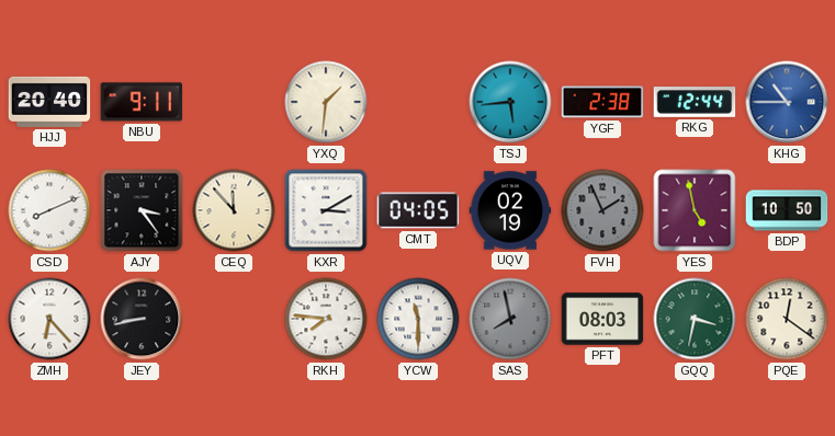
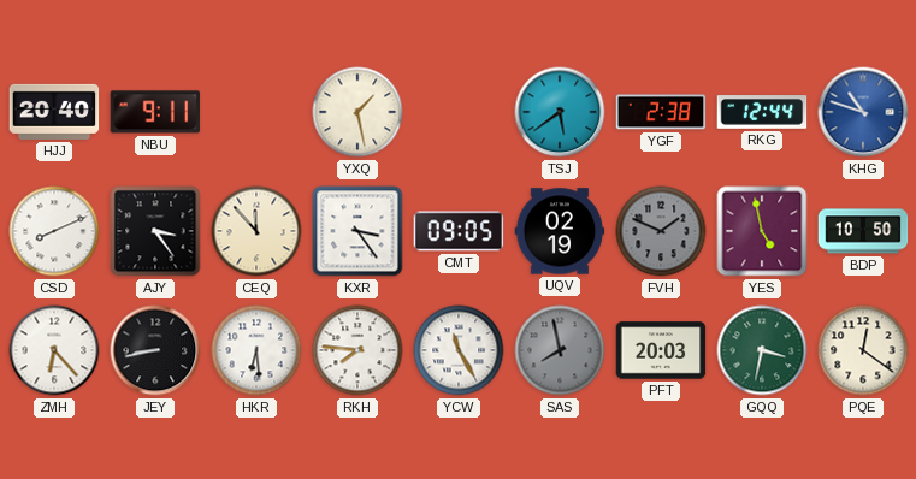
YXQ: 1:31 -> 1:28 (357, 112)
TSJ: 5:44 -> 5:39 (560, 112)
KHG: 10:45 -> 10:48 (863, 112)
KXR: 3:10 -> 3:24 (357, 231)
CMT: 04:05 -> 09:05 (459, 231)
FVH: 1:56 -> 1:49 (661, 231)
HKR: none -> 6:29 (256, 350)
YCW: 11:30 -> 11:25 (459, 350)
PFT: 08:03 -> 20:03 (661, 350)
